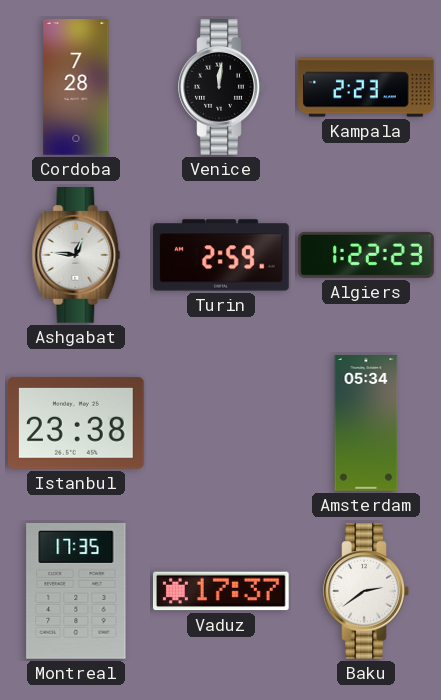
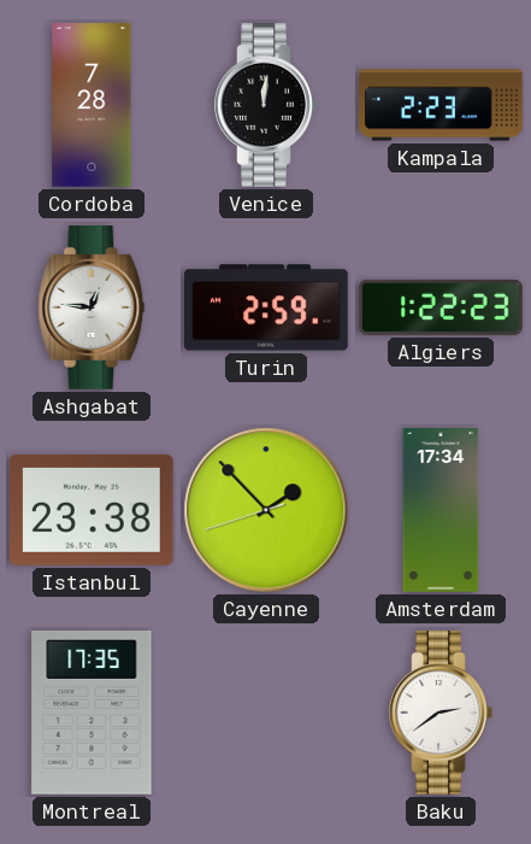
Cayenne: none -> 1:52 (266, 510)
Amsterdam: 05:34 -> 17:34 (441, 510)
Vaduz: 17:37 -> none (222, 591)
